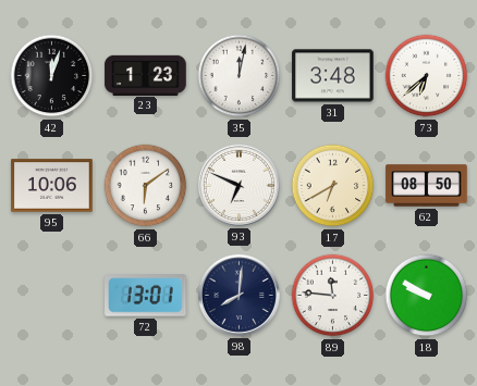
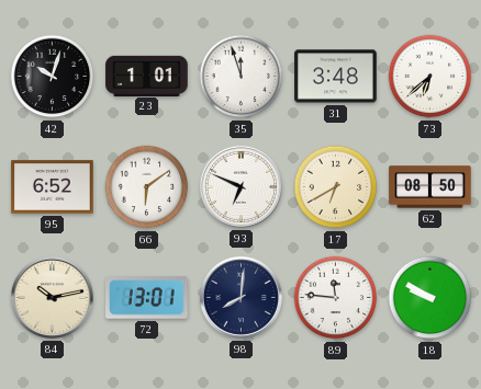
42: 12:03 -> 10:03 (53, 77)
23: 1:23 -> 1:01 (147, 76)
35: 12:02 -> 11:57 (242, 77)
95: 10:06 -> 6:52 (53, 187)
84: none -> 10:13 (52, 297)
